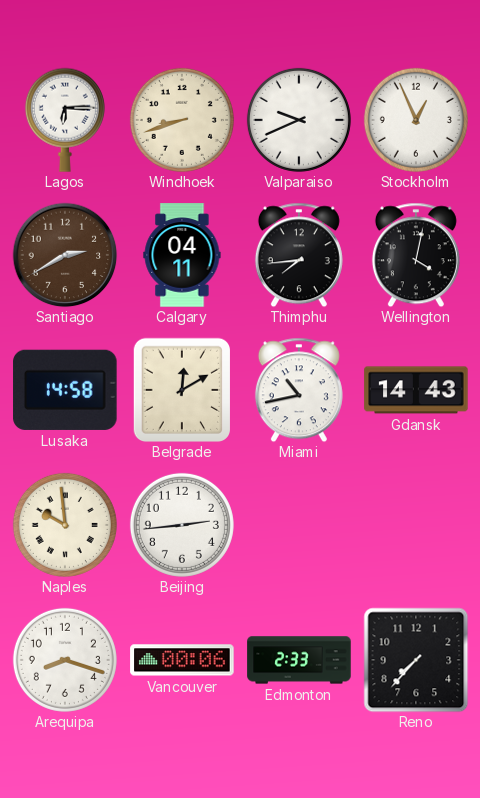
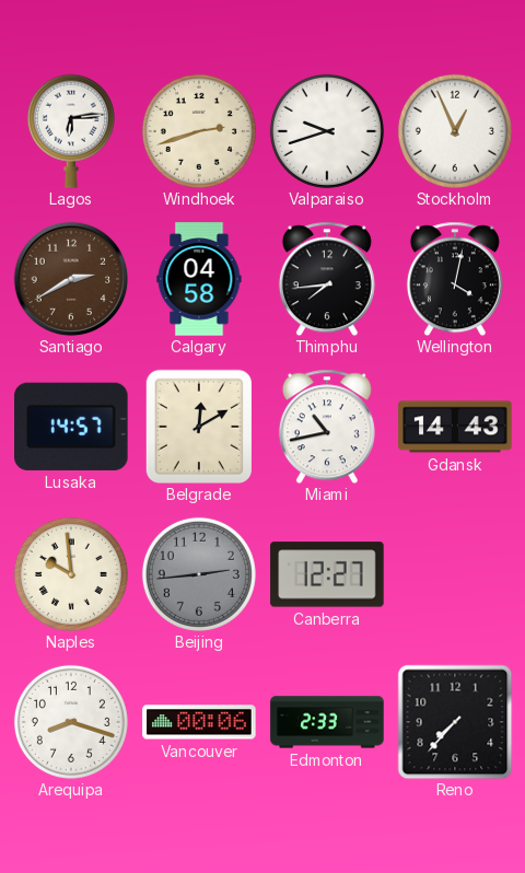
Lagos: 6:15 -> 6:14 (71, 131)
Windhoek: 8:42 -> 2:42 (199, 131)
Valparaiso: 9:41 -> 9:42 (327, 131)
Calgary: 04:11 -> 04:58 (199, 279)
Lusaka: 14:58 -> 14:57 (71, 427)
Beijing dial: white -> grey (199, 574)
Canberra: none -> 12:27 (327, 574)
